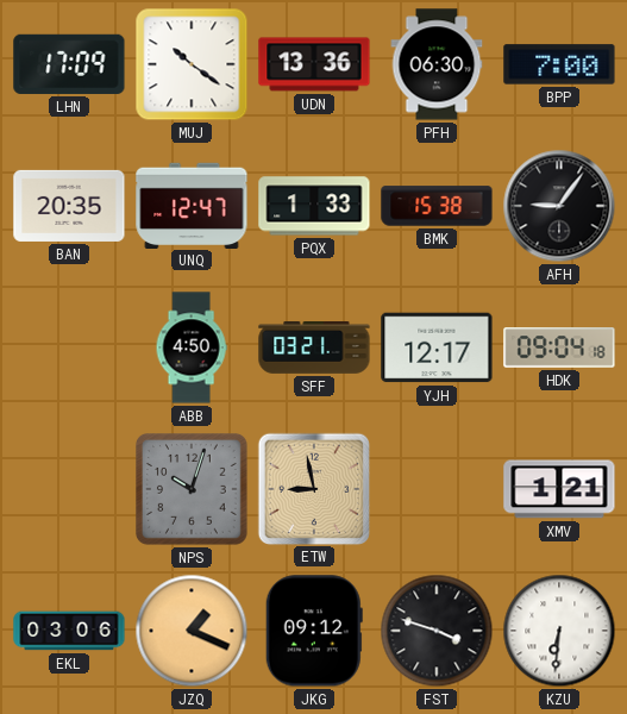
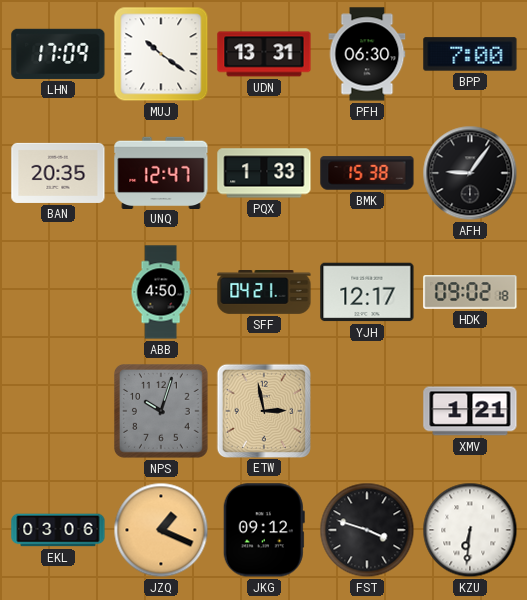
UDN: 13:36 -> 13:31 (264, 54)
SFF: 03:21 -> 04:21 (264, 292)
HDK: 09:04 -> 09:02 (470, 292)
ETW: 8:58 -> 2:58 (263, 410)
